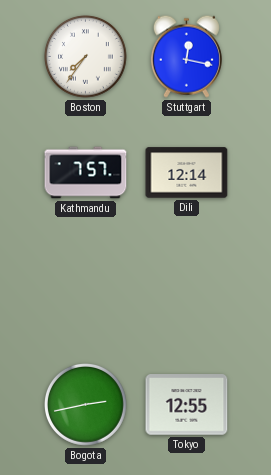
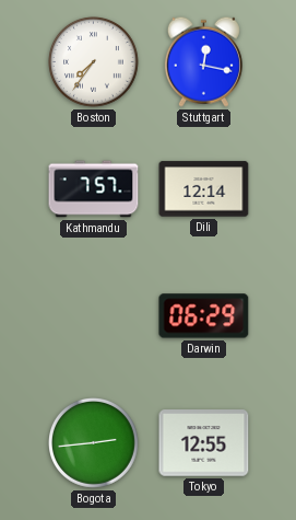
Darwin: none -> 06:29 (204, 316)
Bogota: 2:43 -> 2:44 (94, 443)
